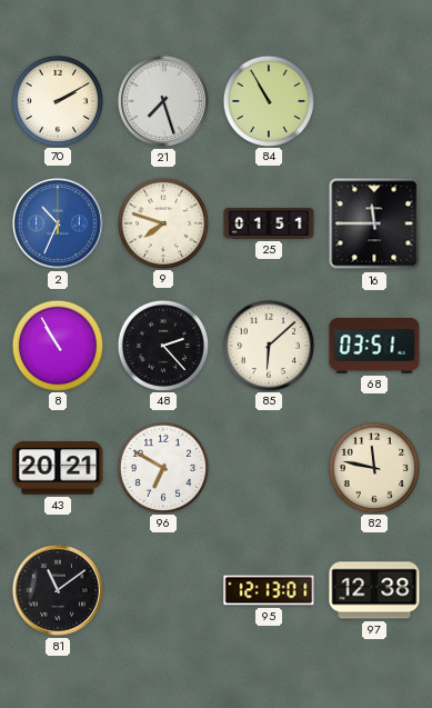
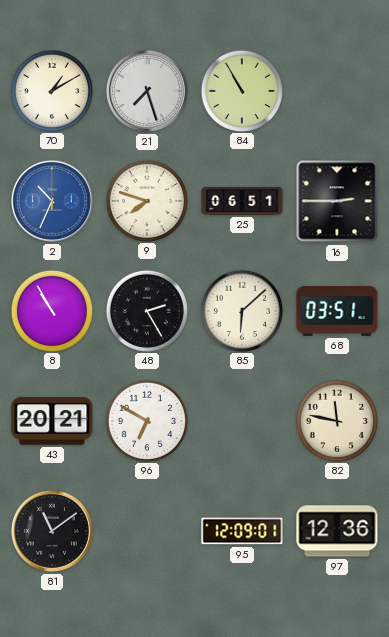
70: 2:10 -> 1:10 (51, 90)
25: 01:51 -> 06:51 (242, 201)
16: 11:45 -> 2:45 (337, 201)
48: 2:23 -> 2:25 (146, 310)
95: 12:13 -> 12:09 (242, 531)
97: 12:38 -> 12:36 (337, 531)
